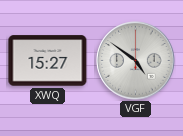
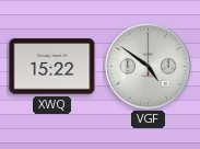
XWQ: 15:27 -> 15:22 (52, 67)
